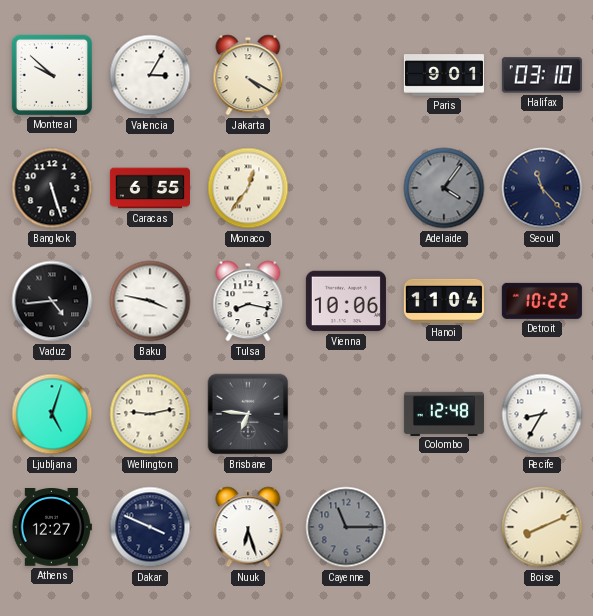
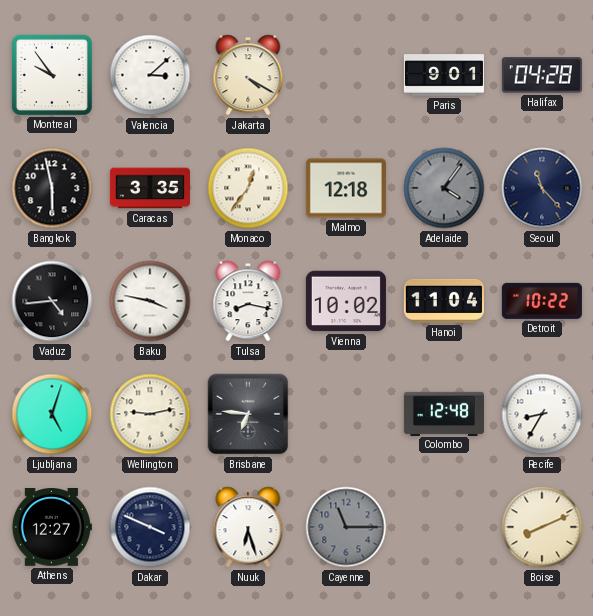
Montreal: 9:52 -> 9:54 (52, 75)
Valencia: 3:05 -> 3:08 (150, 75)
Halifax: 03:10 -> 04:28 (542, 75)
Bangkok: 5:27 -> 5:58 (52, 188)
Caracas: 6:55 -> 3:35 (150, 188)
Malmo: none -> 12:18 (346, 188)
Vienna: 10:06 -> 10:02 (346, 301)
